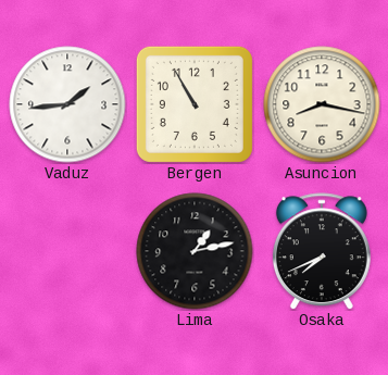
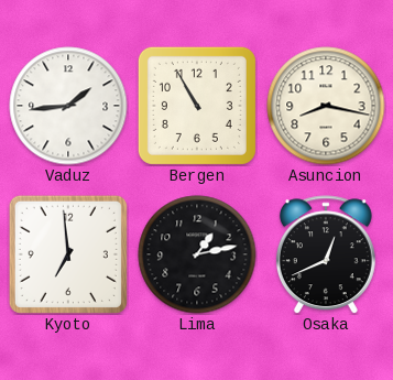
Kyoto: none -> 6:59 (68, 254)
Osaka: 7:41 -> 12:41 (326, 254)
